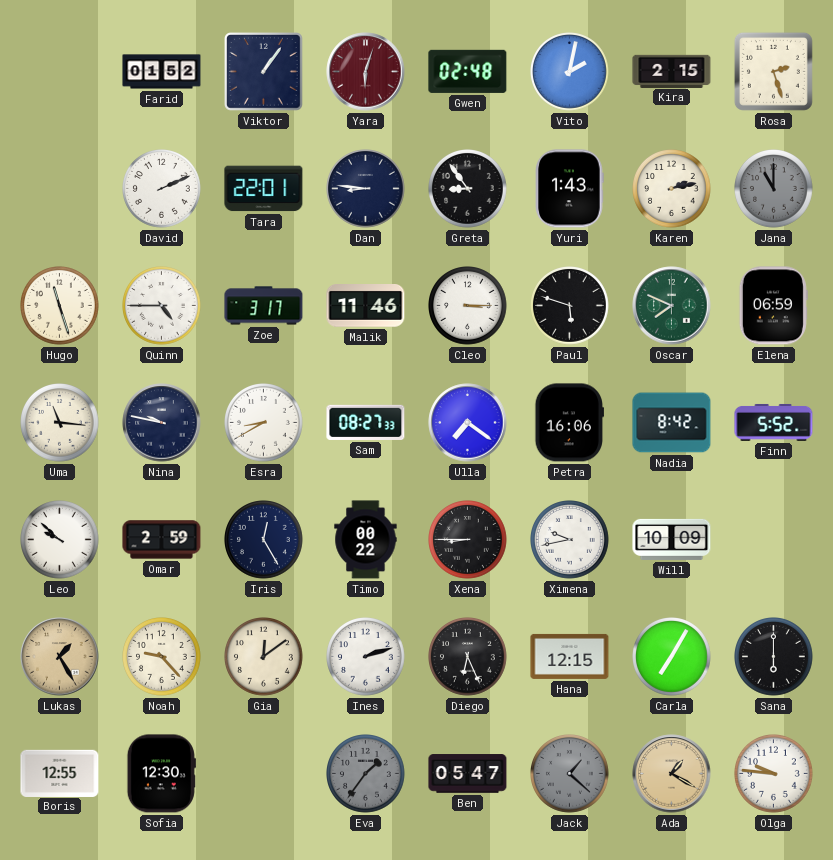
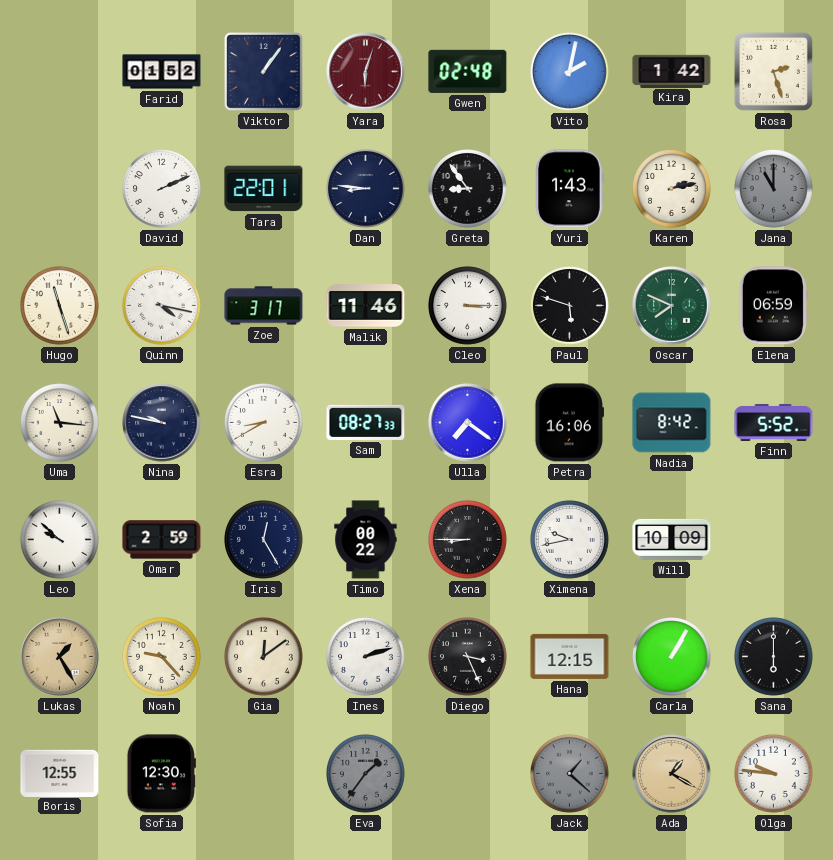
Kira: 2:15 -> 1:42 (672, 71)
Quinn: 4:45 -> 4:17 (162, 306)
Diego: 6:26 -> 3:26 (468, 657)
Carla: 7:05 -> 1:05 (672, 657)
Ben: 05:47 -> none (468, 774)
